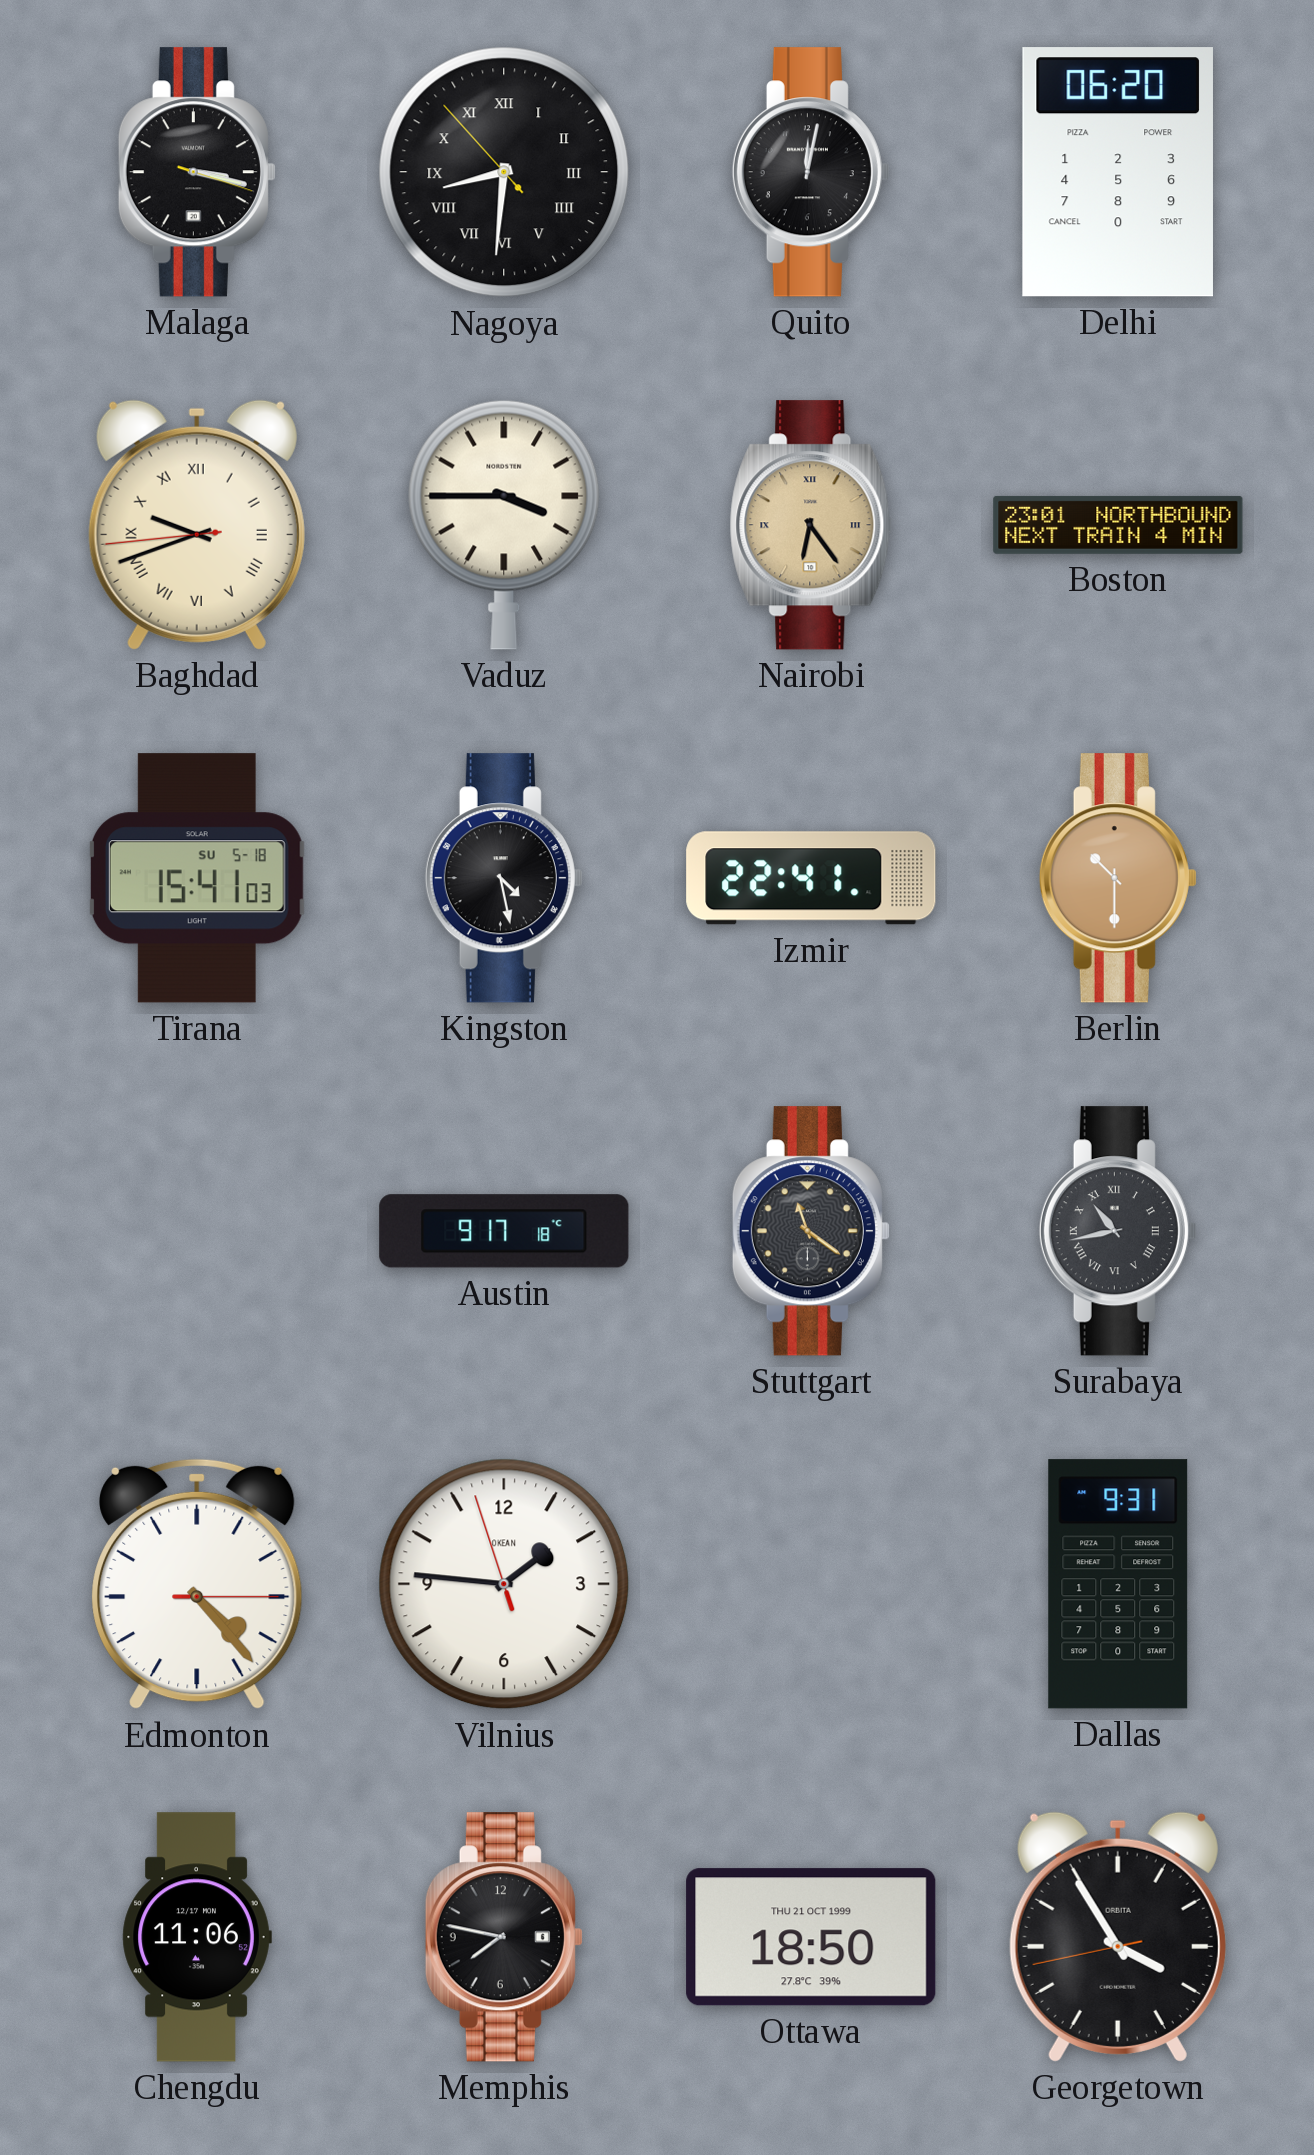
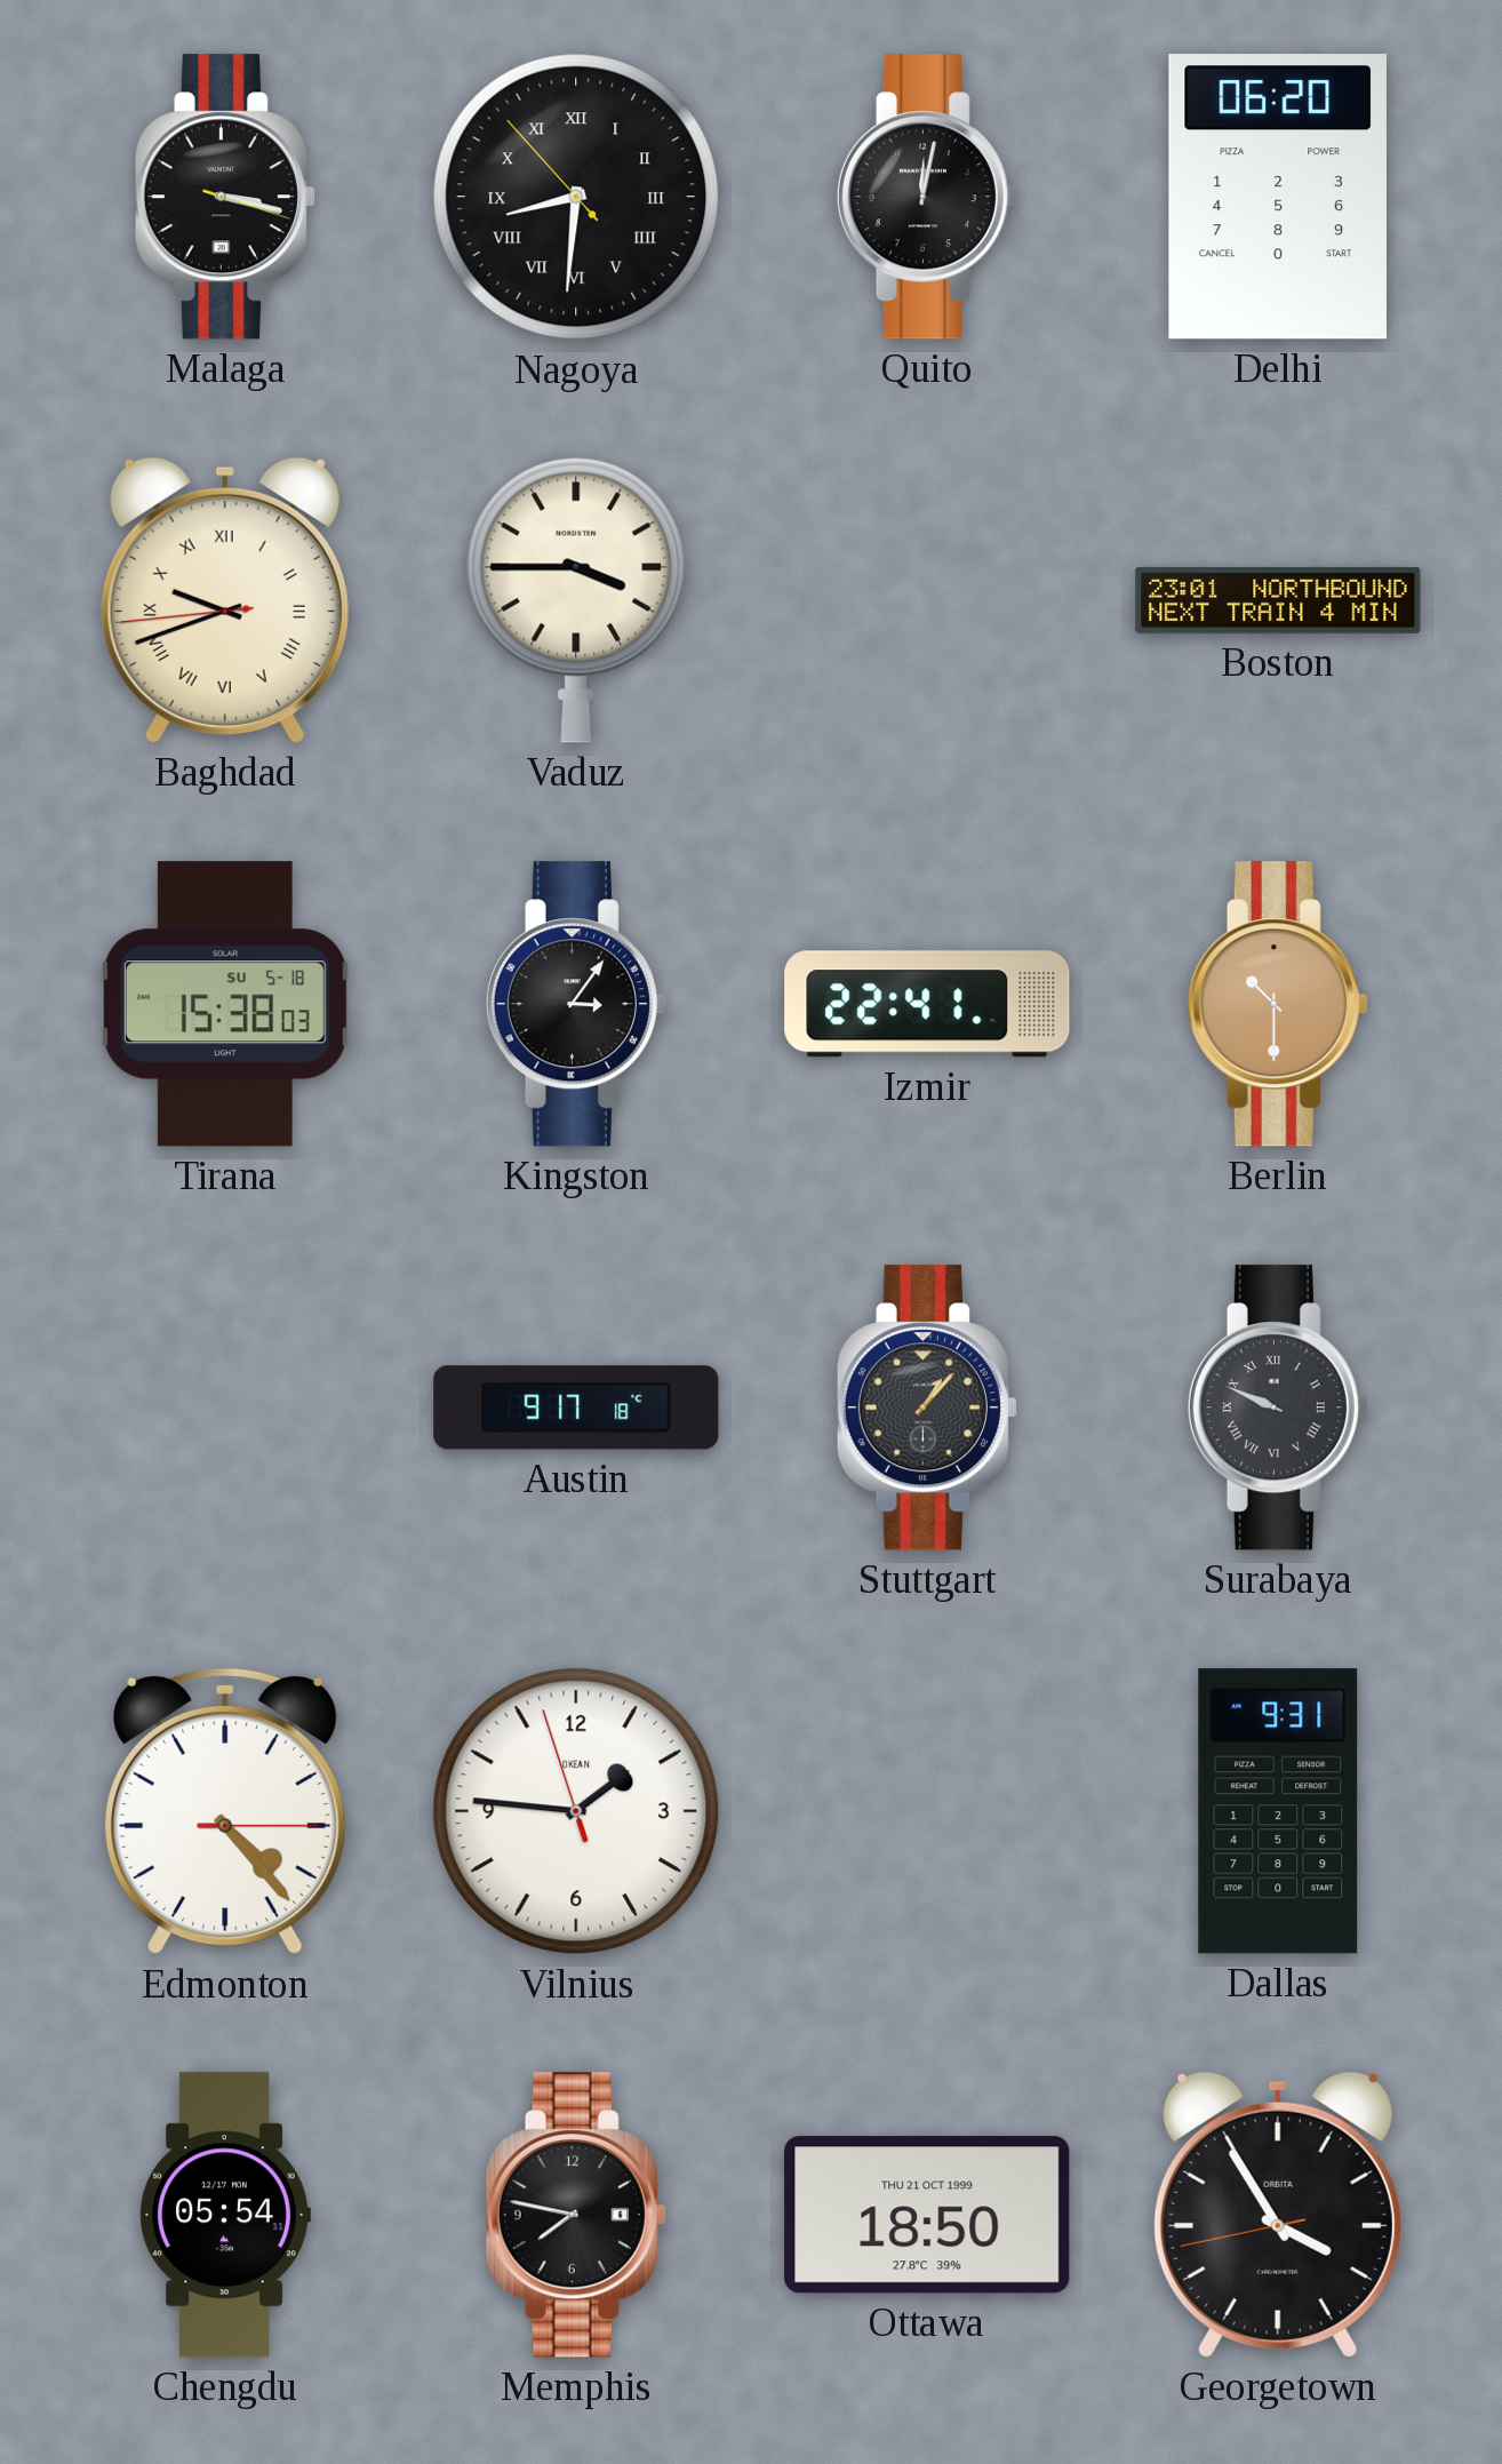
Nairobi: 6:24 -> none (811, 525)
Tirana: 15:41 -> 15:38 (225, 1004)
Kingston: 4:28 -> 3:06 (576, 1004)
Stuttgart: 11:21 -> 1:07 (927, 1408)
Surabaya: 10:43 -> 9:49 (1278, 1408)
Chengdu: 11:06 -> 05:54 (225, 2215)
